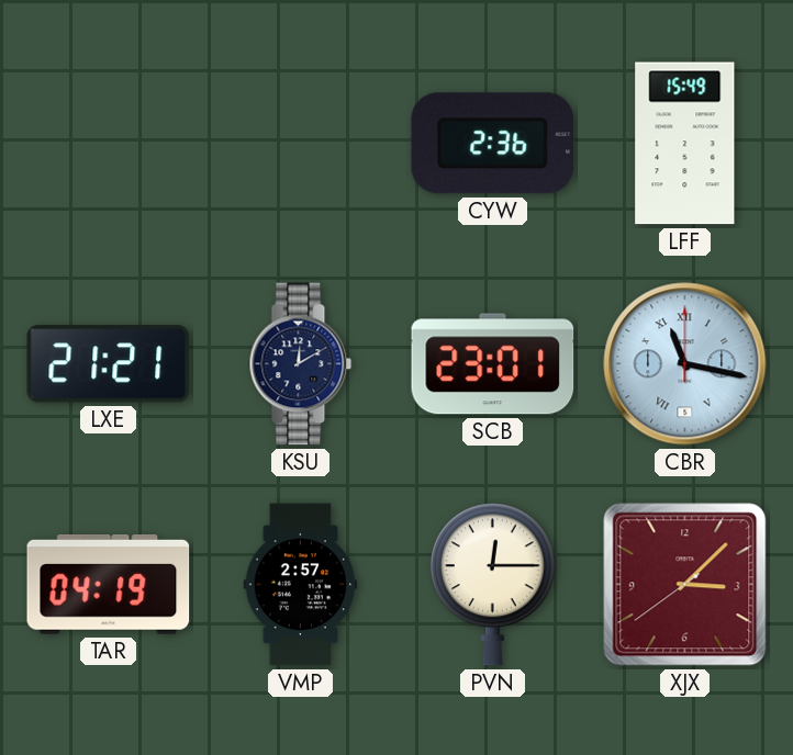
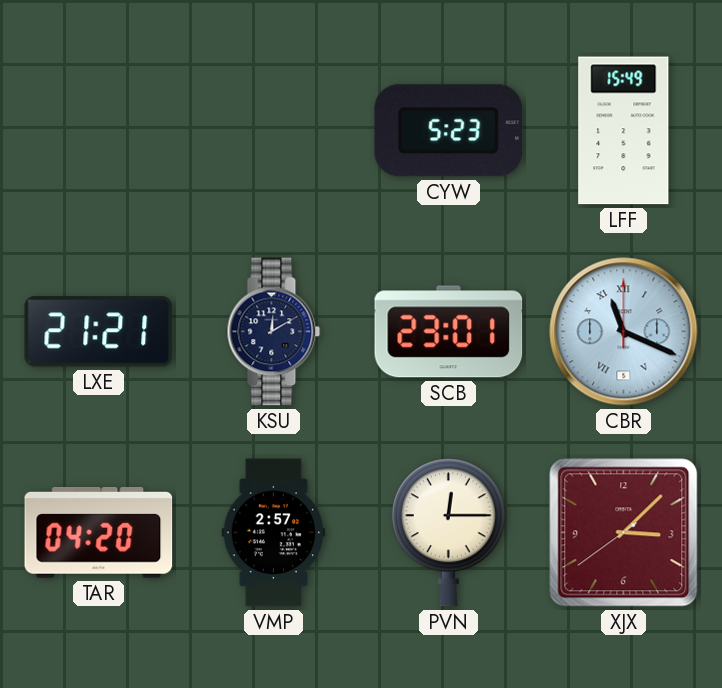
CYW: 2:36 -> 5:23 (449, 131)
CBR: 11:17 -> 11:19 (624, 332)
TAR: 04:19 -> 04:20 (99, 532)
